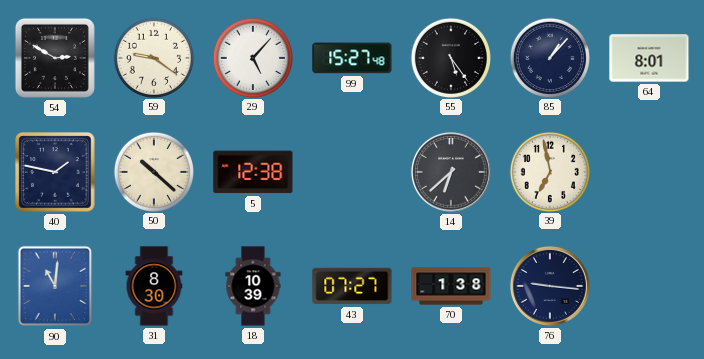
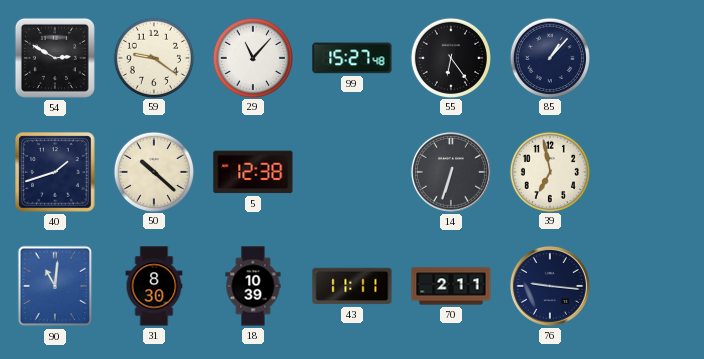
29: 5:07 -> 11:07 (252, 57)
55: 5:24 -> 6:24 (450, 57)
64: 8:01 -> none (649, 58)
40: 1:47 -> 1:42 (55, 172)
14: 6:38 -> 6:33 (451, 172)
43: 07:27 -> 11:11 (352, 286)
70: 1:38 -> 2:11 (451, 286)
